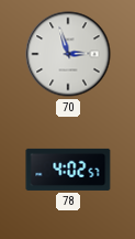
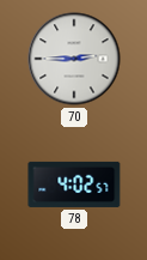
70: 2:57 -> 2:45 (74, 59)
